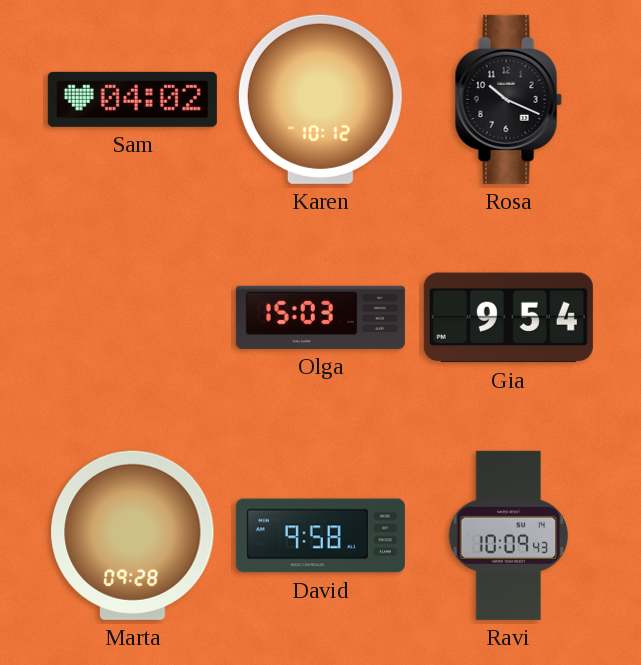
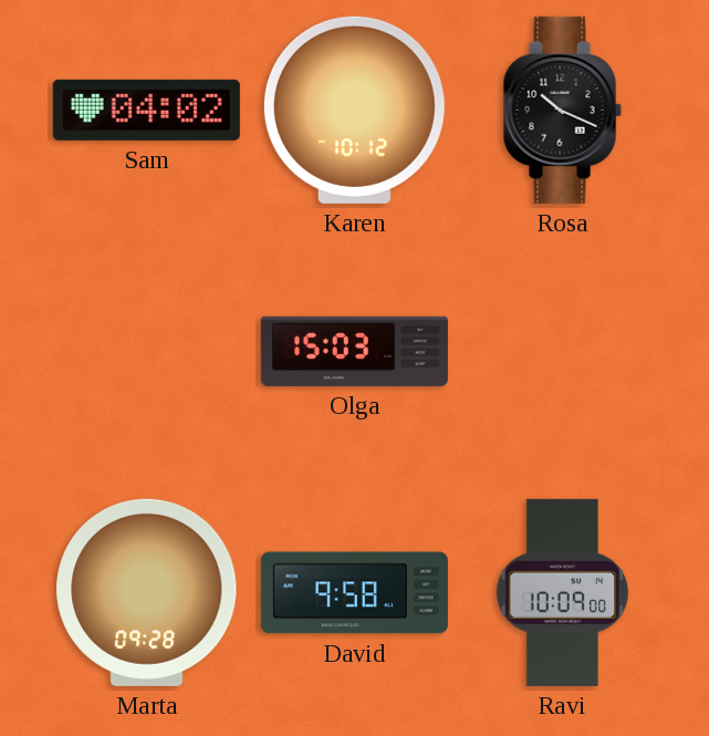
Gia: 9:54 -> none (508, 318)
Ravi: 10:09:43 -> 10:09:00 (563, 592)
